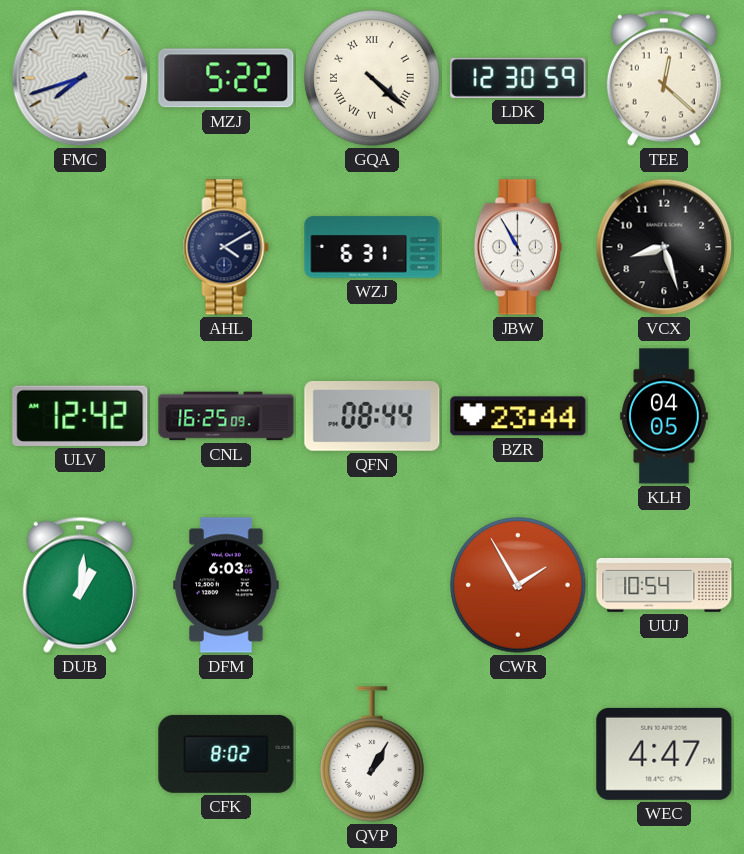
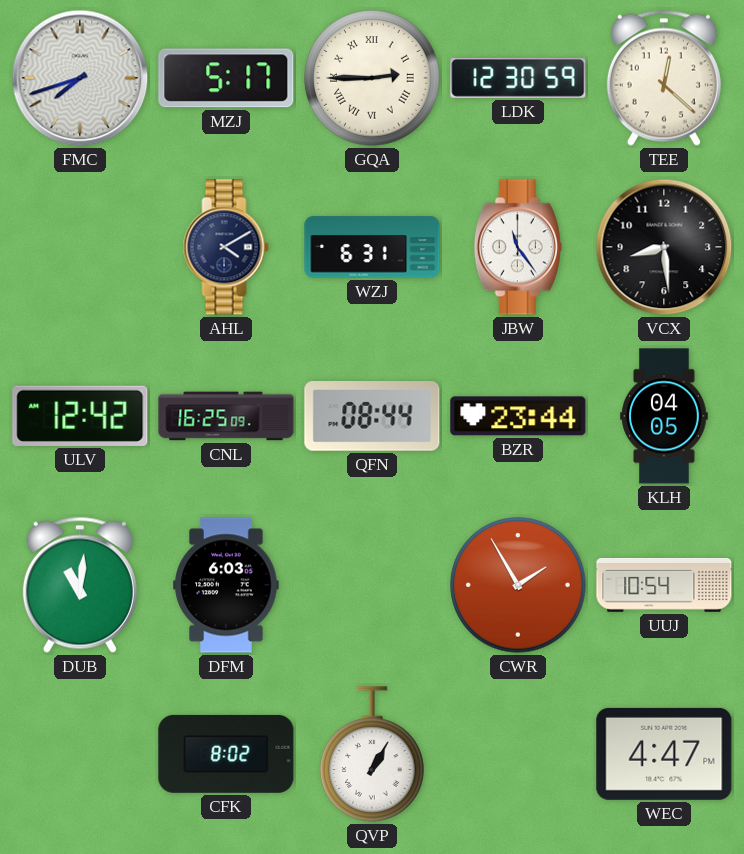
MZJ: 5:22 -> 5:17 (226, 78)
GQA: 4:22 -> 2:45 (372, 78)
JBW: 10:55 -> 11:24 (518, 247)
VCX: 8:27 -> 8:29 (664, 247)
DUB: 1:01 -> 11:01 (80, 585)
